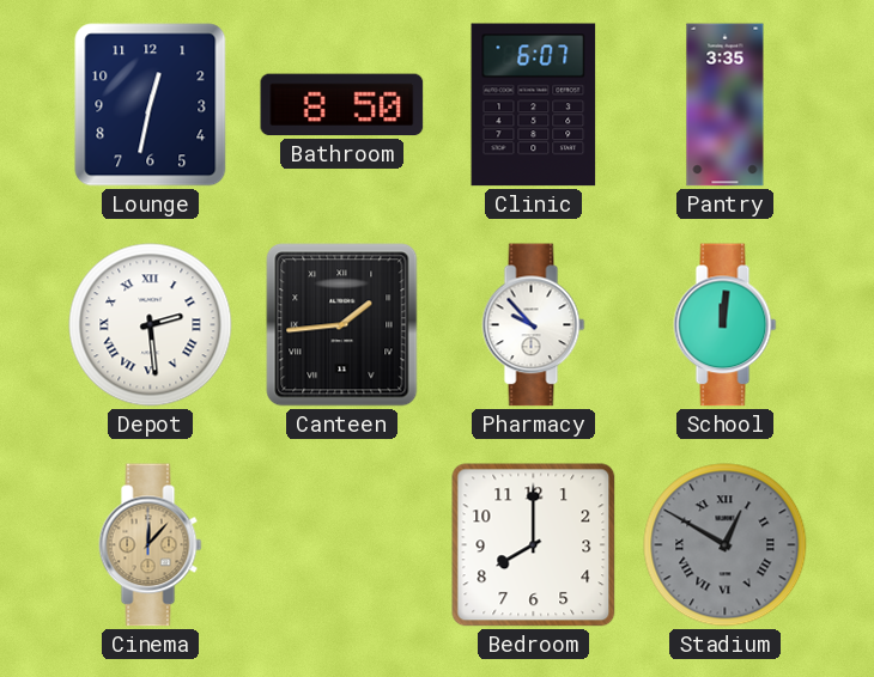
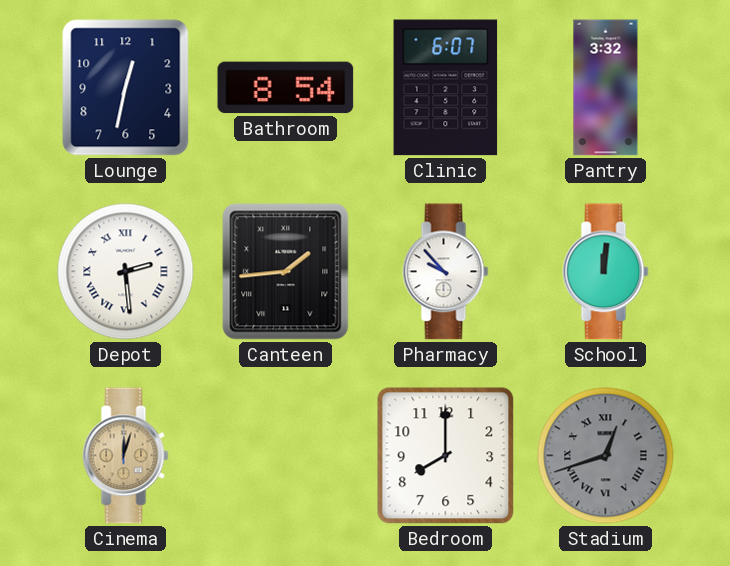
Bathroom: 8:50 -> 8:54 (286, 88)
Pantry: 3:35 -> 3:32 (606, 88)
Cinema: 12:07 -> 12:03 (126, 456)
Stadium: 12:50 -> 12:42 (606, 456)
